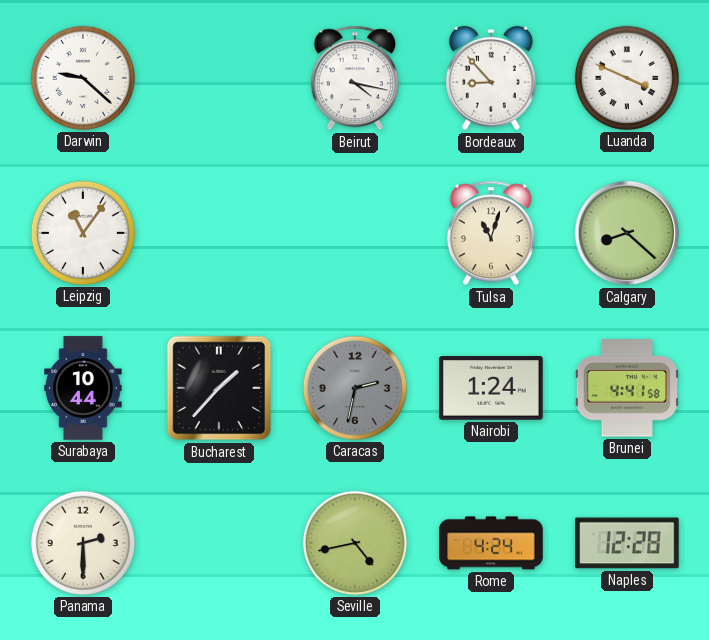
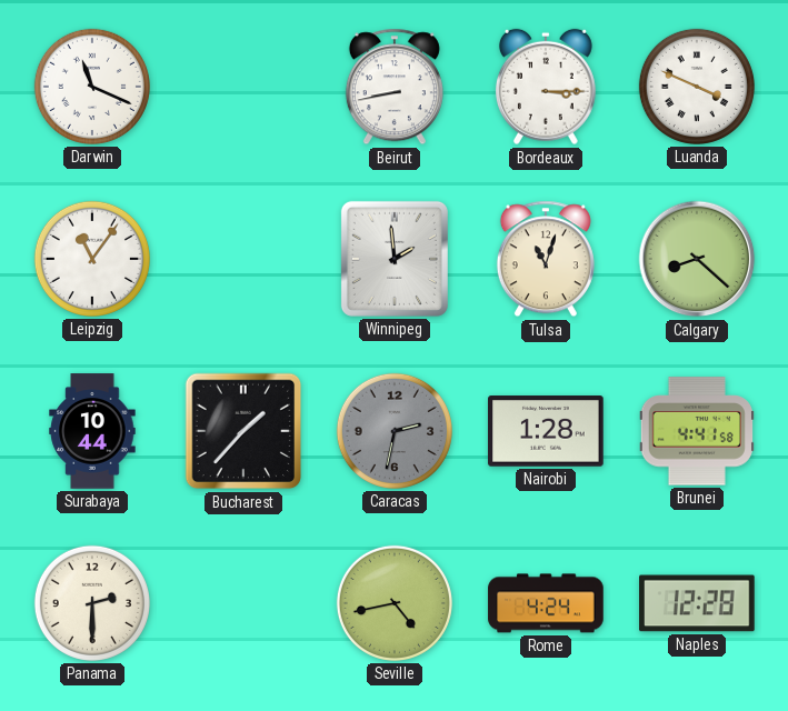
Darwin: 9:22 -> 11:19 (92, 87)
Beirut: 4:17 -> 8:43 (395, 87)
Bordeaux: 8:53 -> 3:15 (546, 87)
Winnipeg: none -> 1:59 (395, 259)
Nairobi: 1:24 -> 1:28 (546, 431)
